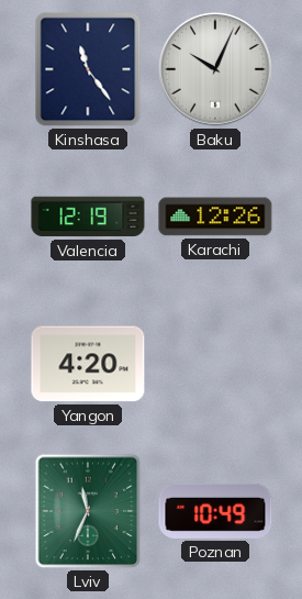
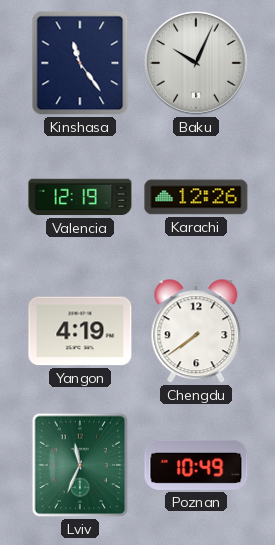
Yangon: 4:20 -> 4:19 (80, 331)
Chengdu: none -> 7:39 (196, 332)
